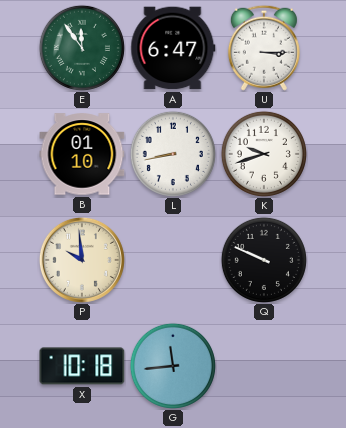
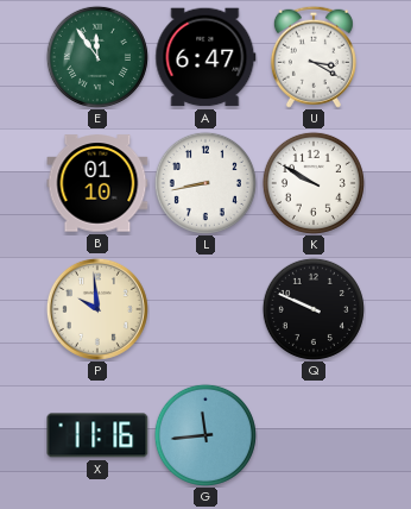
U: 3:15 -> 3:20 (314, 57)
K: 9:42 -> 9:50 (314, 183)
X: 10:18 -> 11:16 (97, 435)
